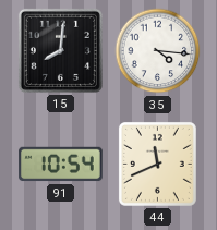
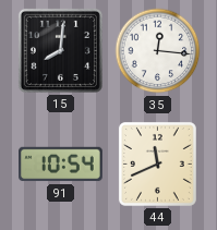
35: 4:16 -> 12:16 (158, 51)
